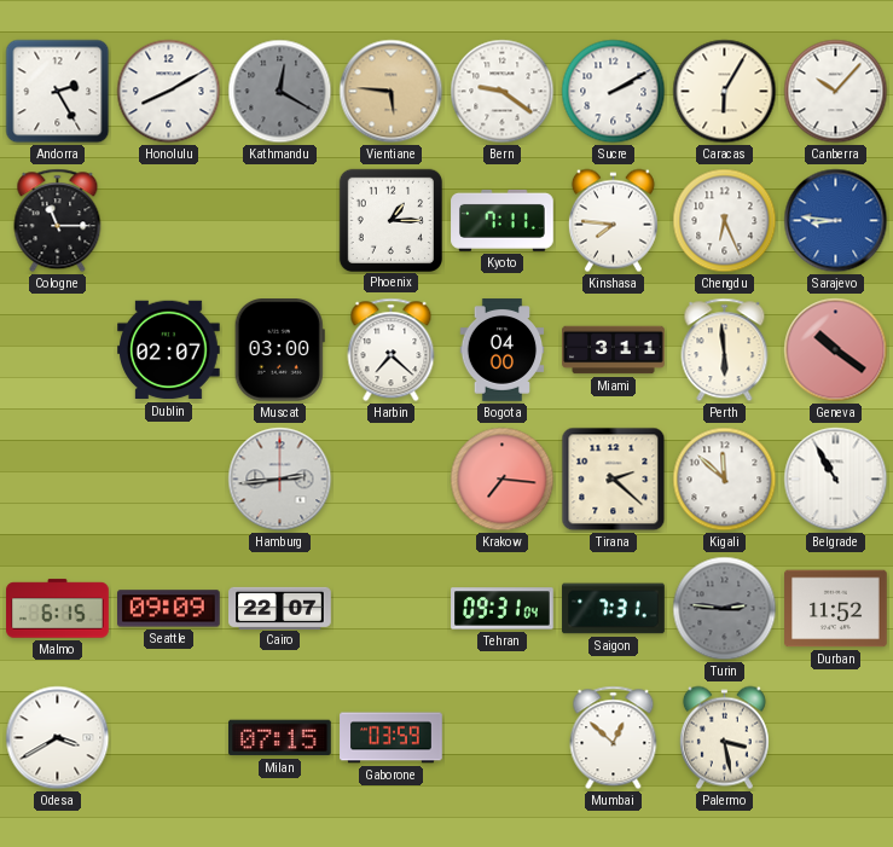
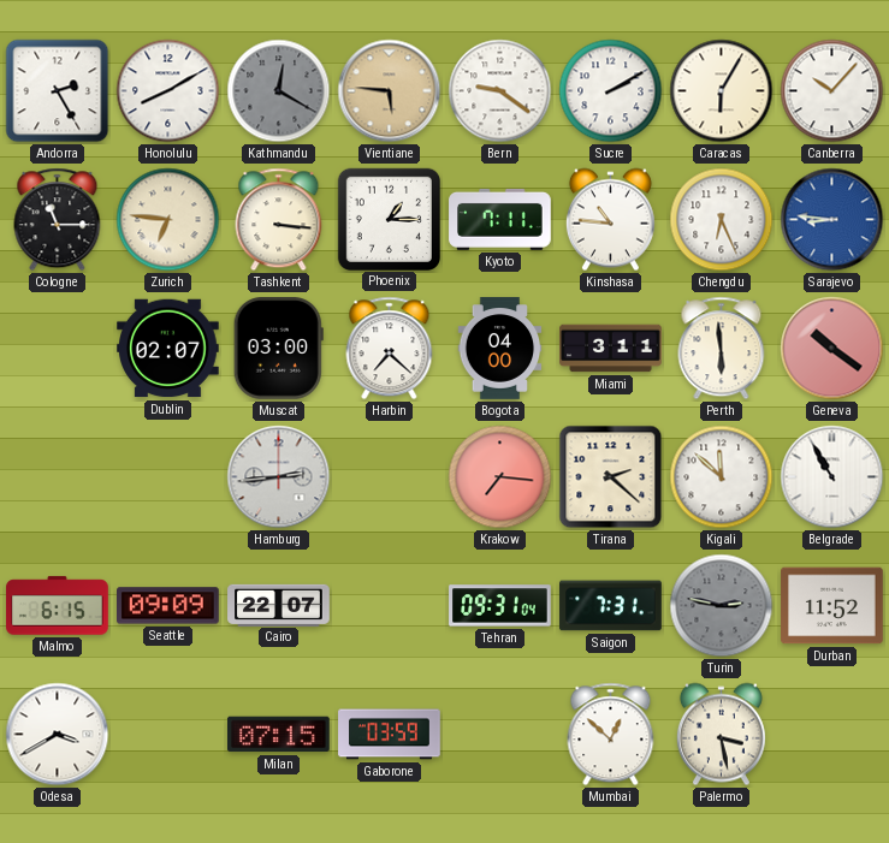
Zurich: none -> 6:46 (168, 220)
Tashkent: none -> 3:16 (279, 220)
Kinshasa: 7:46 -> 10:46 (610, 220)
Turin: 2:46 -> 2:47 (722, 606)
